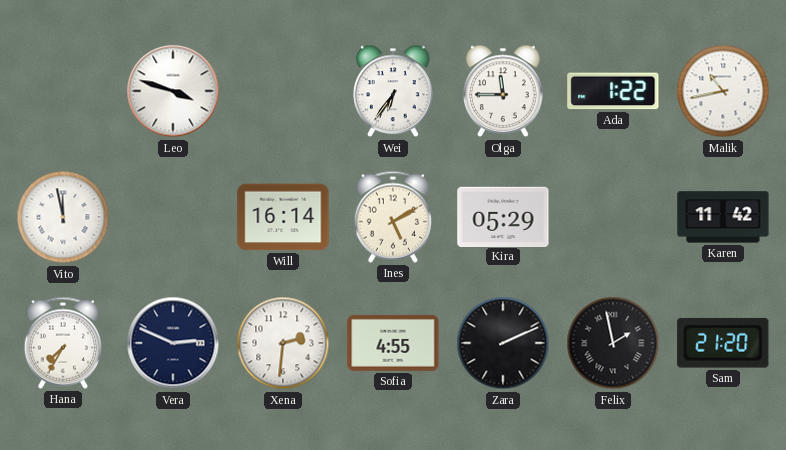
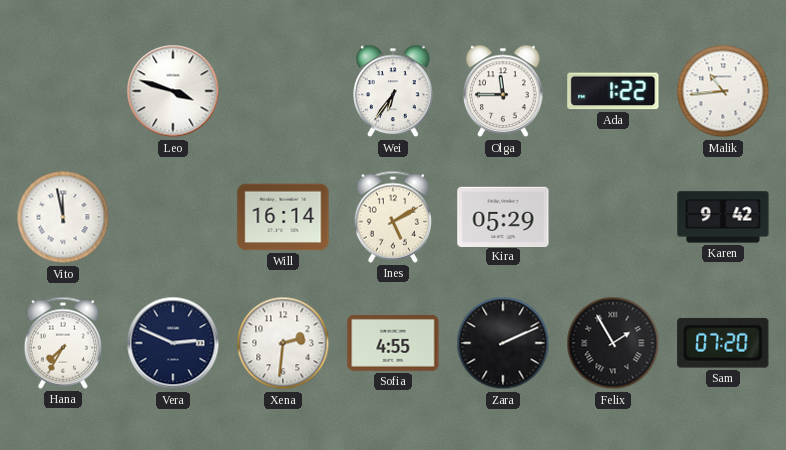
Malik: 10:43 -> 10:44 (723, 91)
Karen: 11:42 -> 9:42 (723, 217)
Felix: 1:58 -> 1:55 (613, 343)
Sam: 21:20 -> 07:20 (723, 343)
